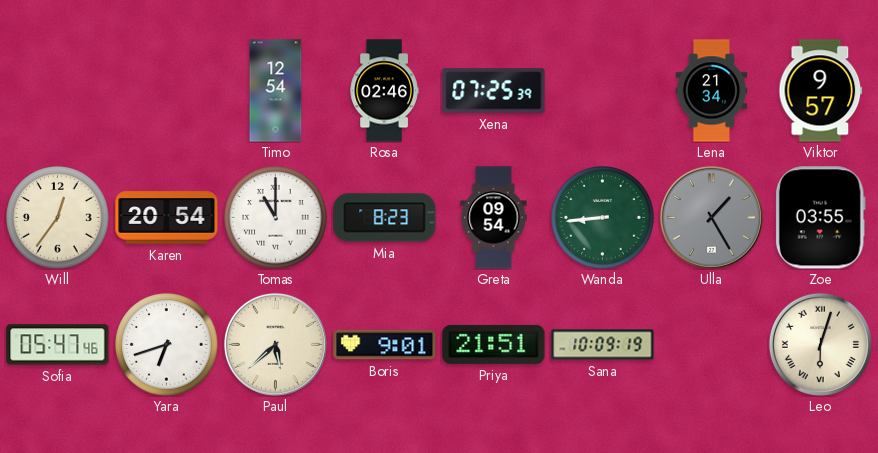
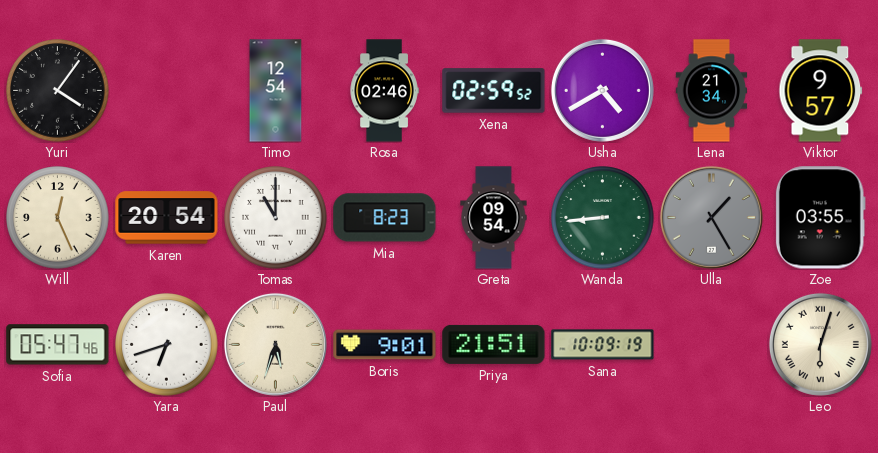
Yuri: none -> 4:06 (58, 91)
Xena: 07:25 -> 02:59 (494, 91)
Usha: none -> 4:40 (602, 90)
Will: 12:36 -> 12:26 (58, 218)
Paul: 5:38 -> 5:33 (275, 344)
